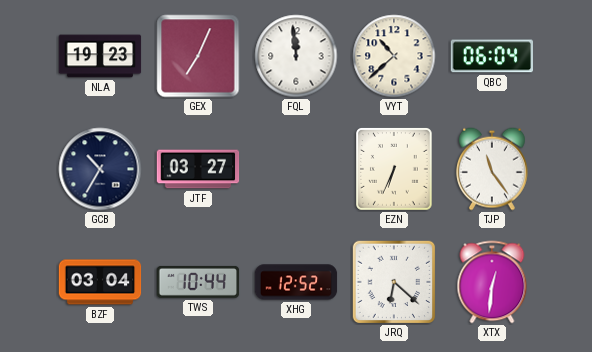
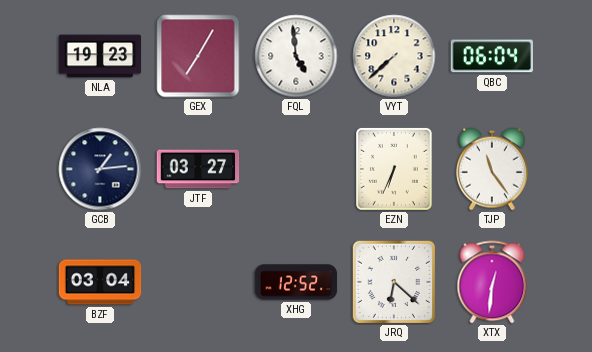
GEX: 7:04 -> 7:05 (198, 56)
FQL: 11:59 -> 4:59 (296, 56)
VYT: 10:38 -> 7:38 (394, 56)
GCB: 10:35 -> 1:14 (100, 169)
TWS: 10:44 -> none (198, 282)
